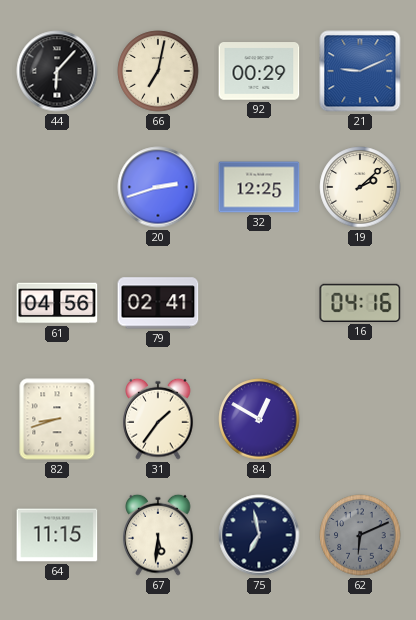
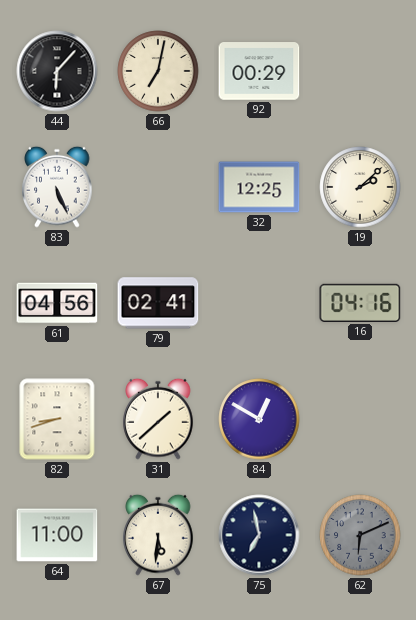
21: 9:11 -> none (360, 71)
83: none -> 5:26 (57, 187)
20: 2:42 -> none (158, 187)
31: 1:36 -> 1:38 (158, 419)
64: 11:15 -> 11:00 (57, 535)
